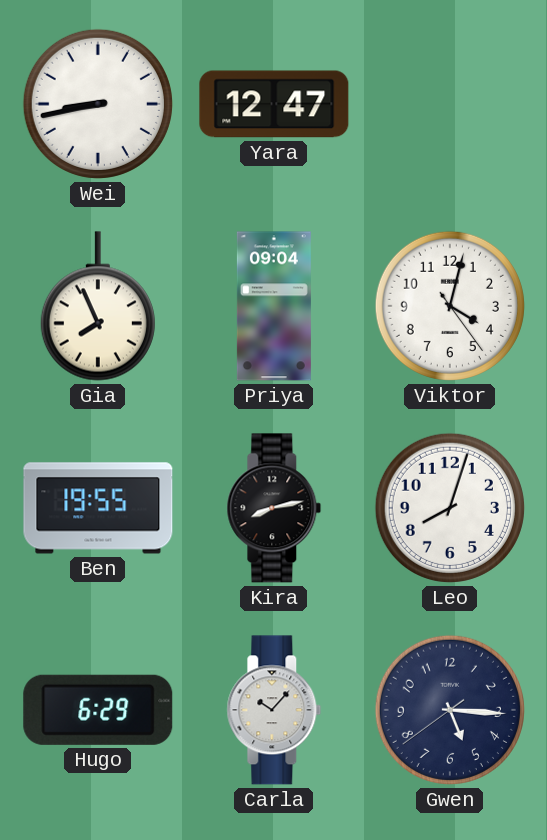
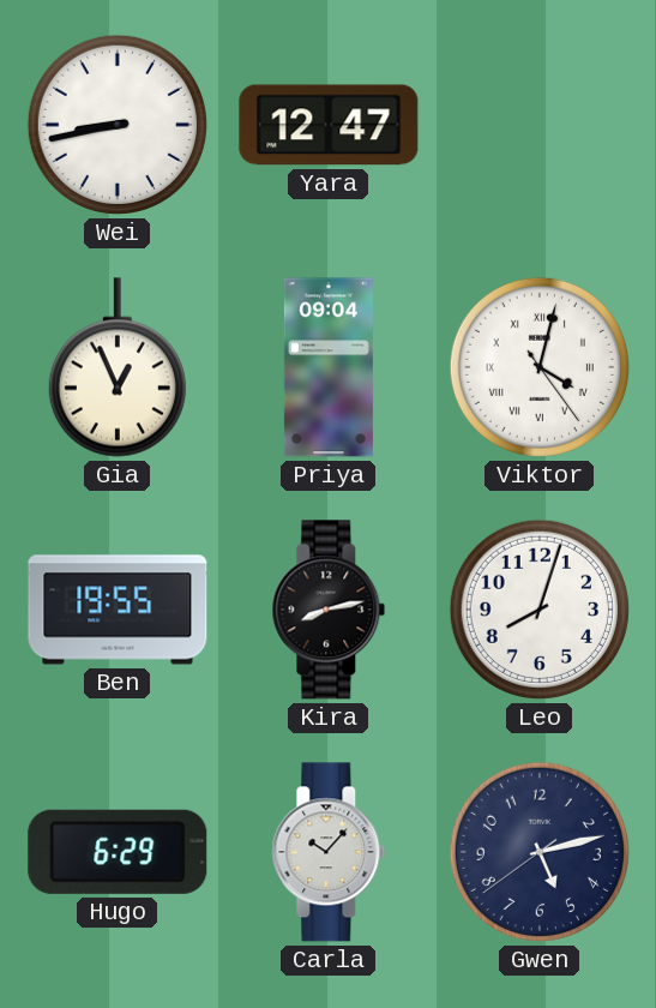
Gia: 7:56 -> 12:56 (118, 367)
Viktor numerals: Arabic -> Roman (540, 367)
Gwen: 5:15 -> 5:12 (540, 852)
